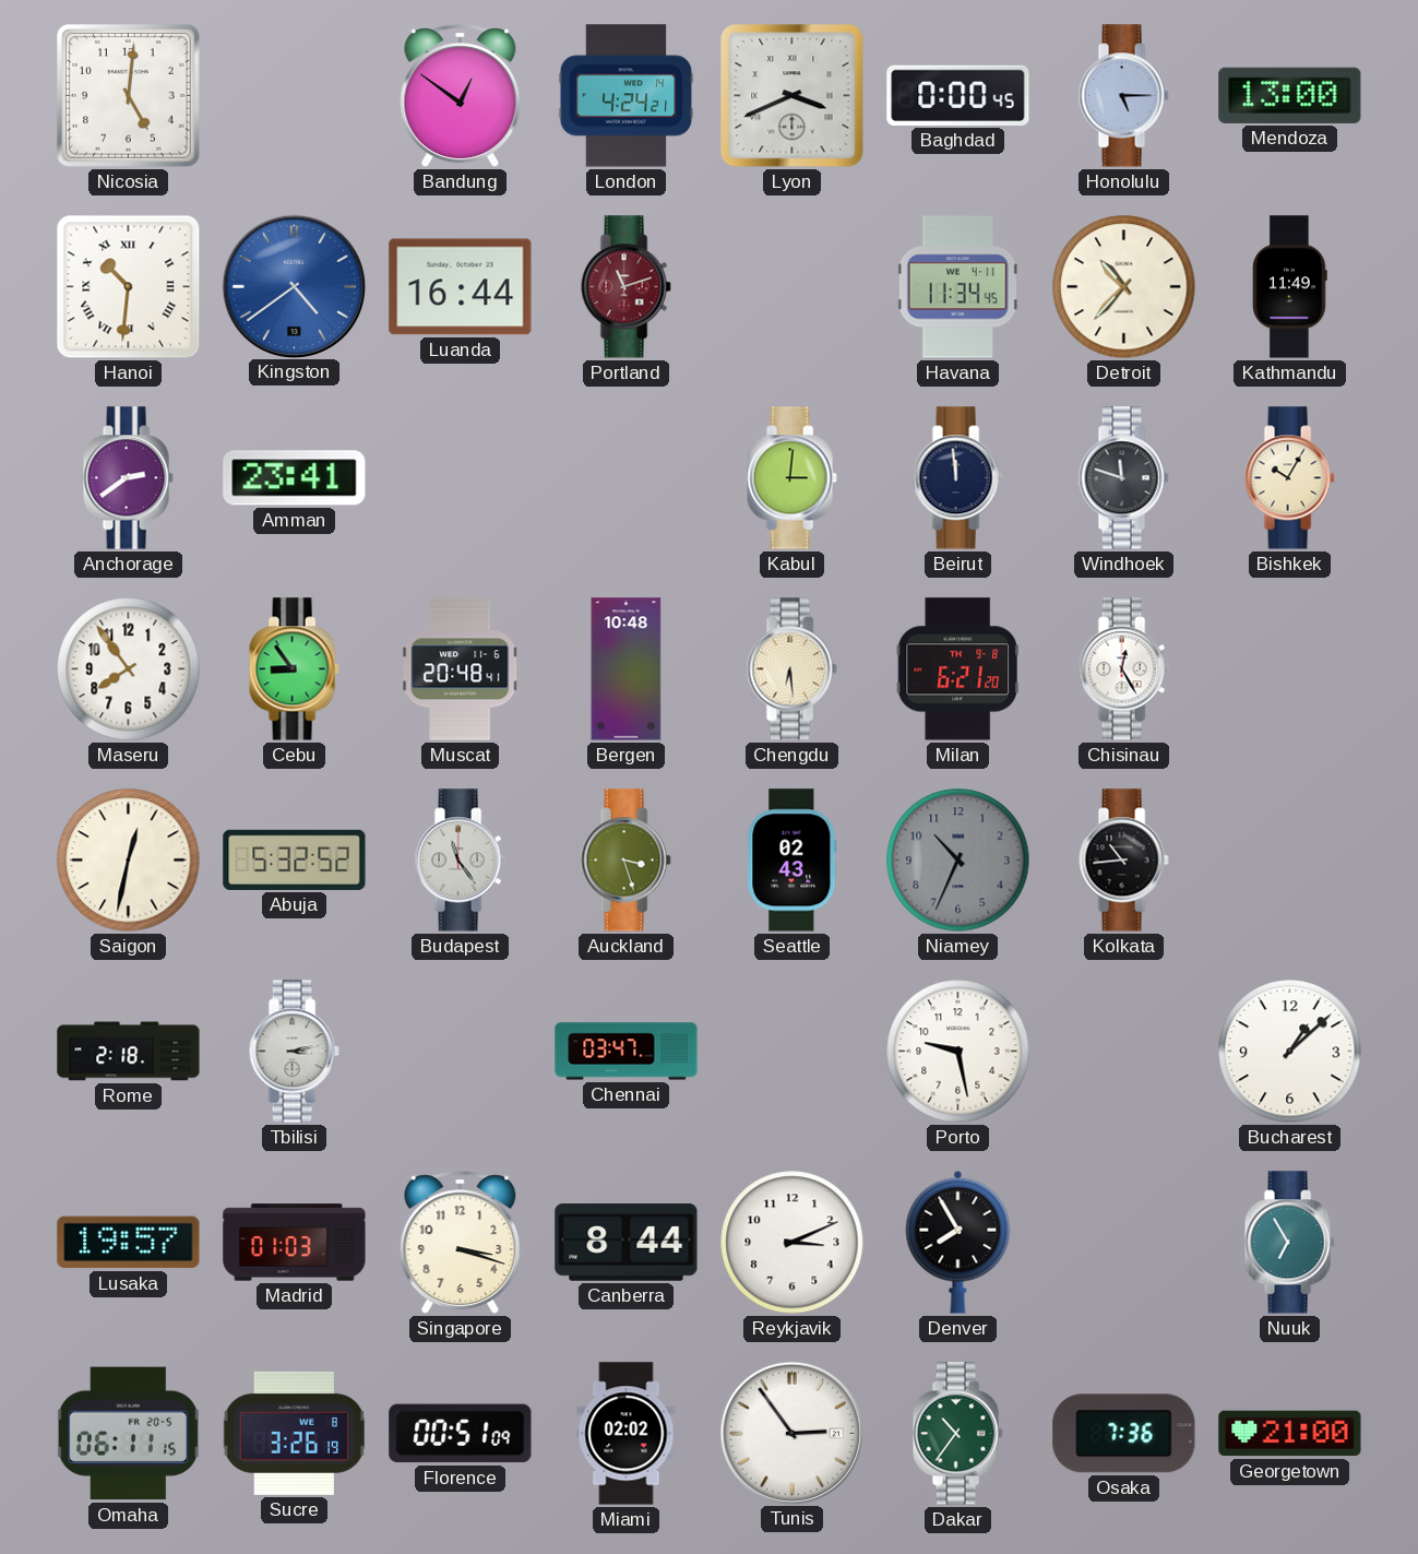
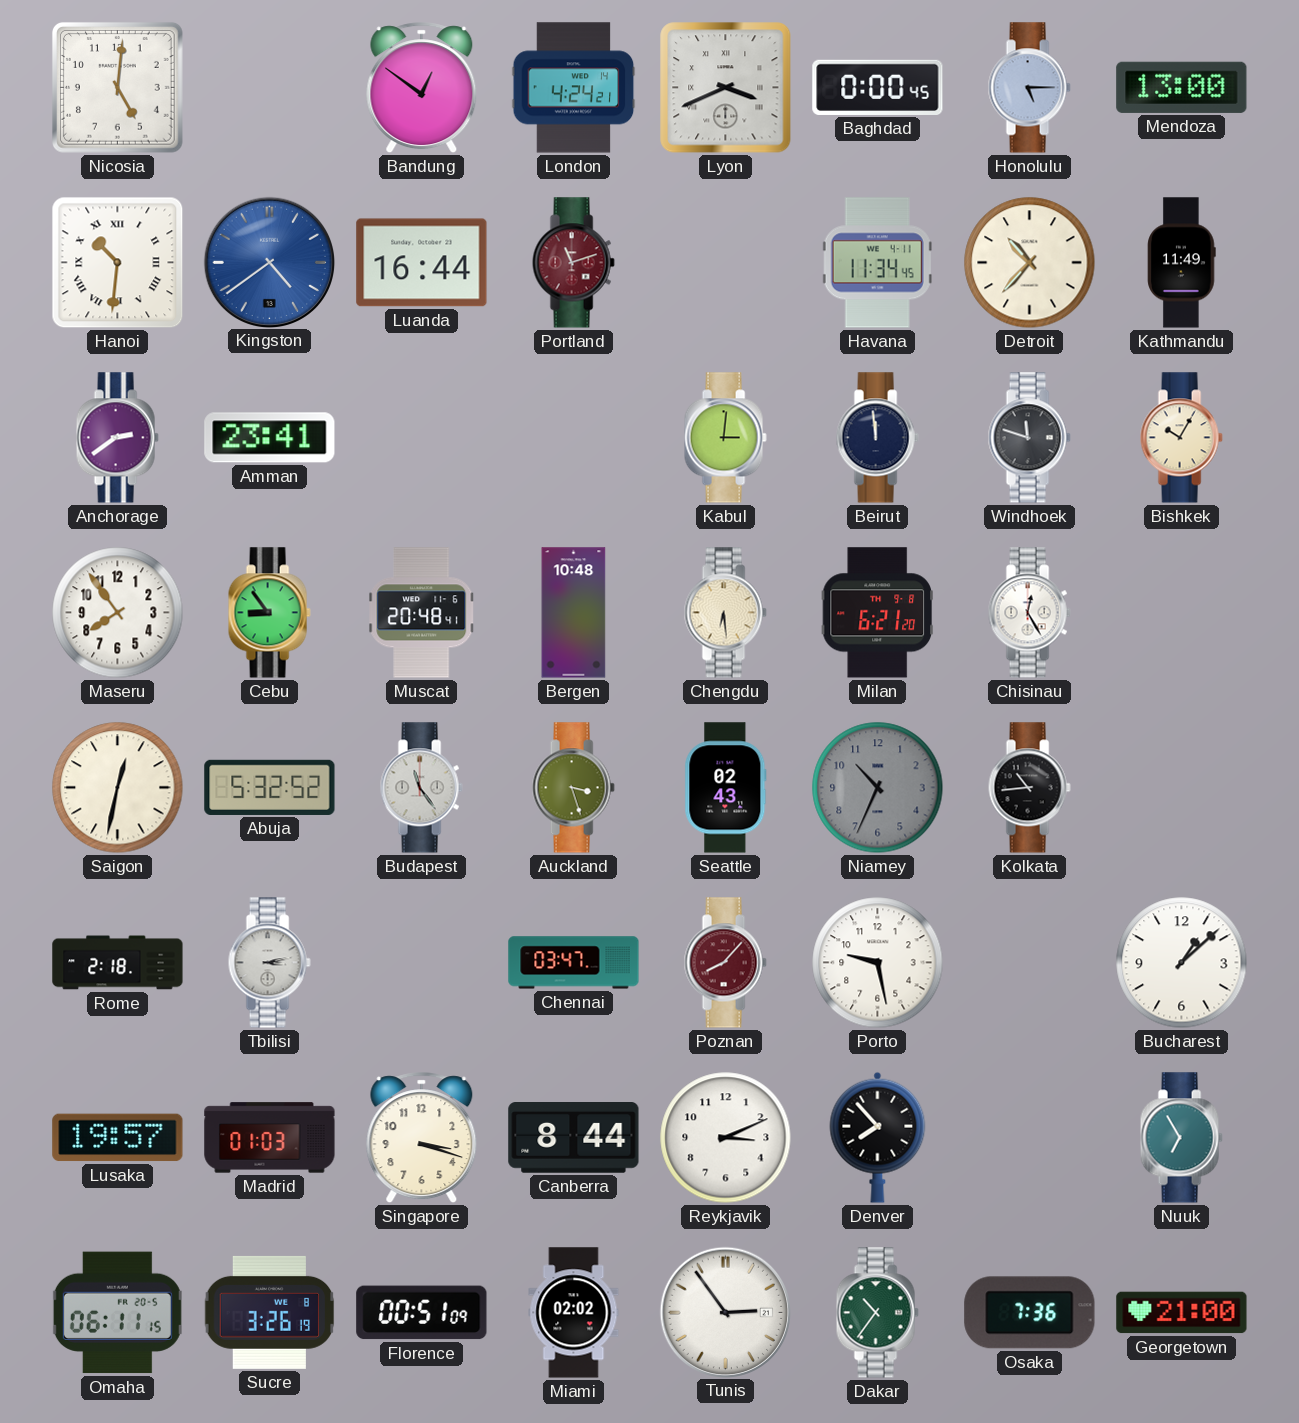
Poznan: none -> 8:07 (725, 963)
Denver: 7:55 -> 7:53 (878, 1137)
